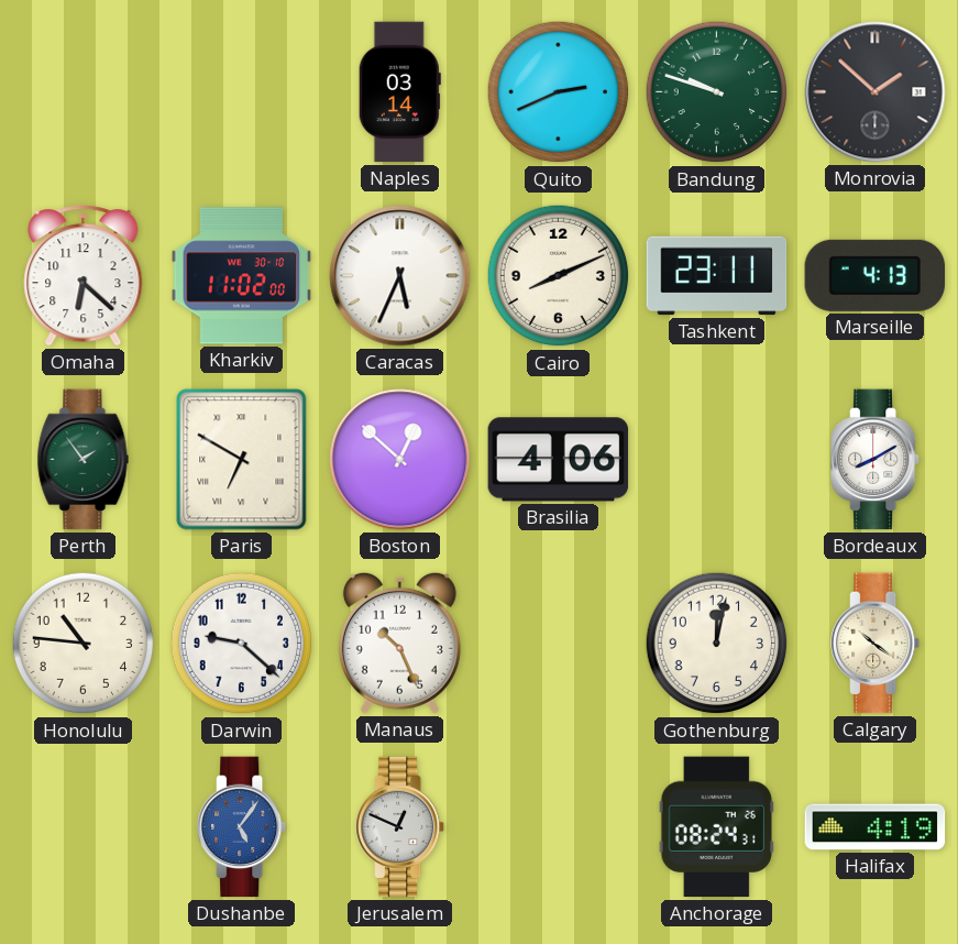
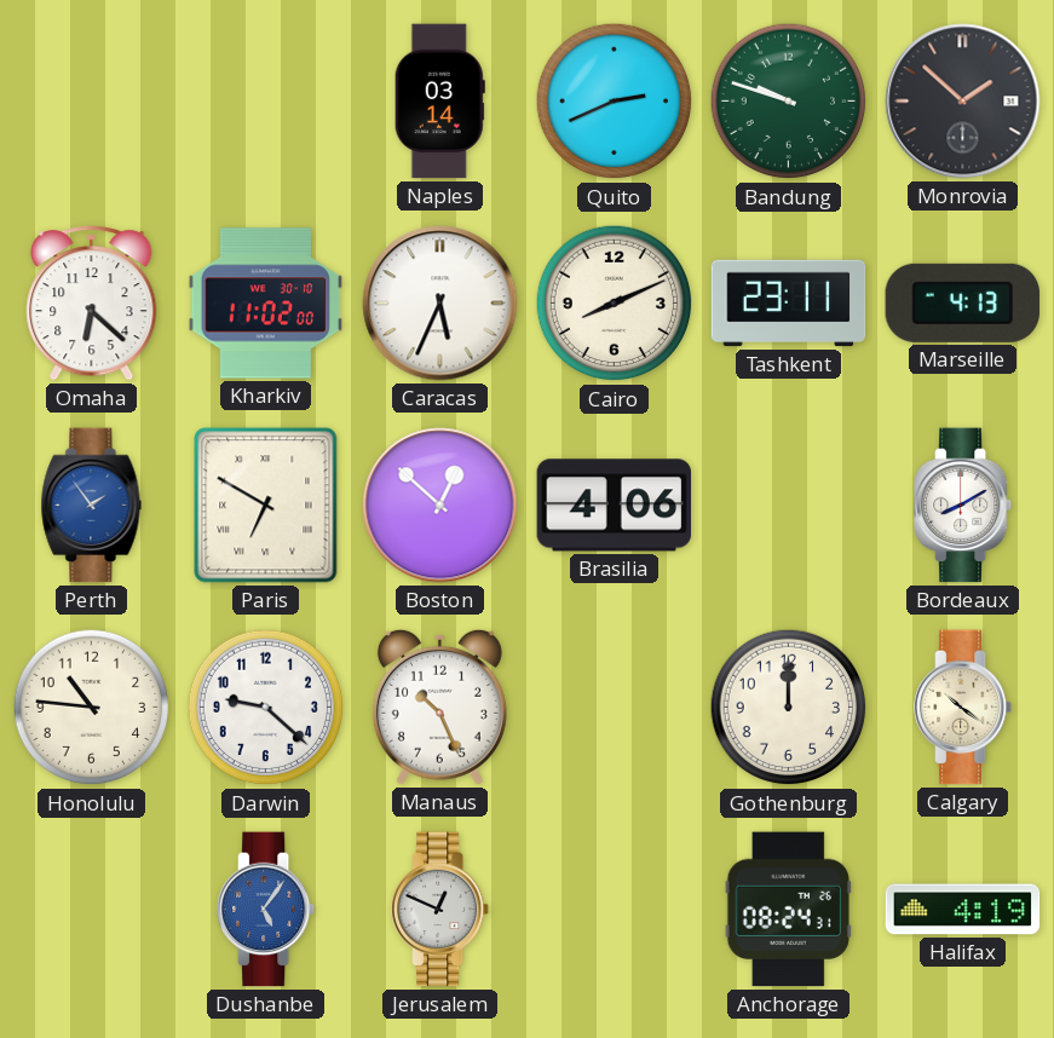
Perth dial: green -> blue (92, 506)
Gothenburg: 12:02 -> 12:00 (789, 708)
